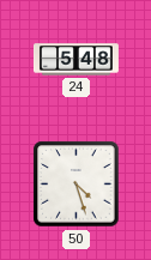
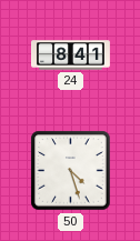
24: 5:48 -> 8:41 (71, 56)
